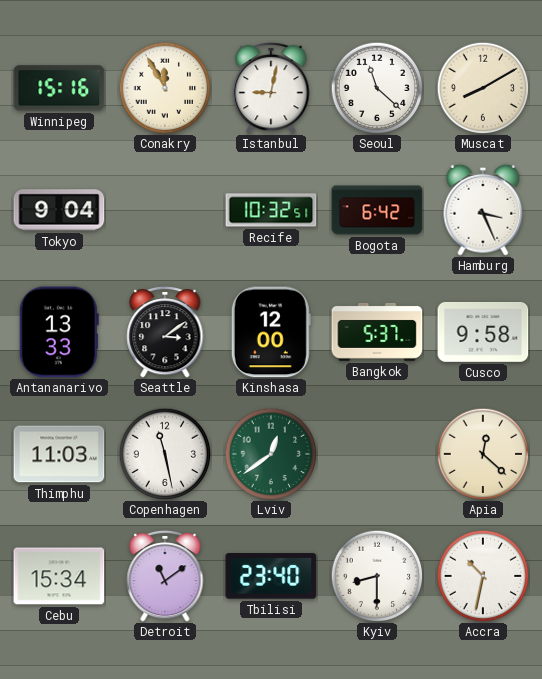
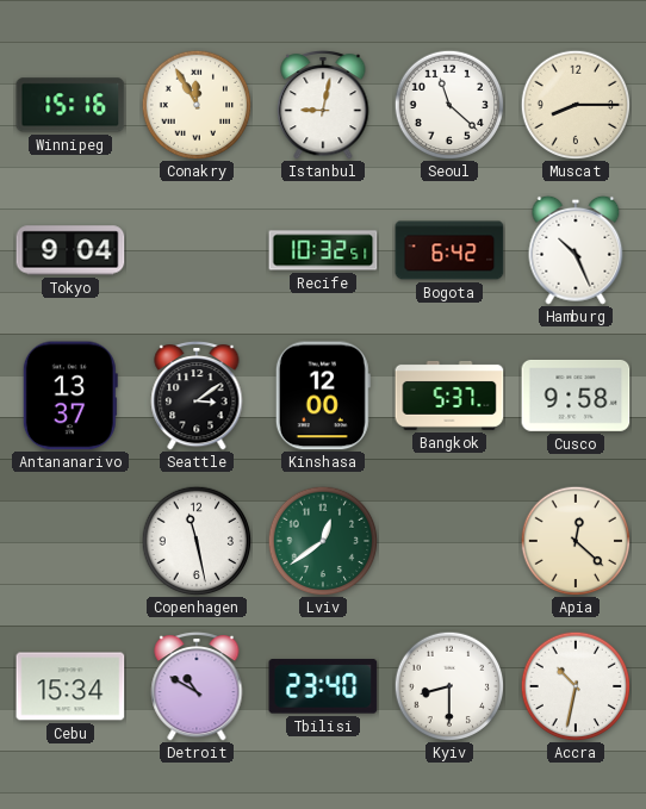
Muscat: 8:10 -> 8:15 (576, 105)
Hamburg: 3:26 -> 10:26 (576, 250)
Antananarivo: 13:33 -> 13:37 (70, 396)
Thimphu: 11:03 -> none (59, 454)
Detroit: 11:09 -> 10:50 (197, 686)
